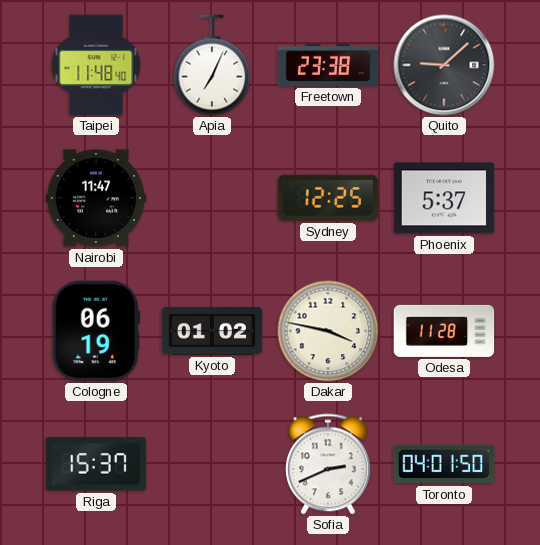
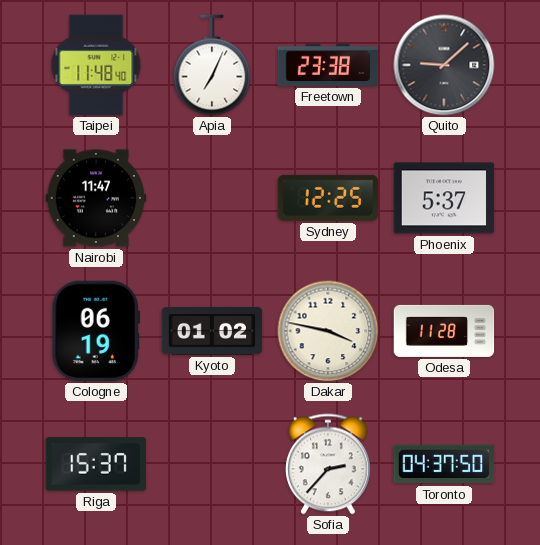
Sofia: 2:41 -> 2:37 (328, 464)
Toronto: 04:01 -> 04:37 (444, 464)
